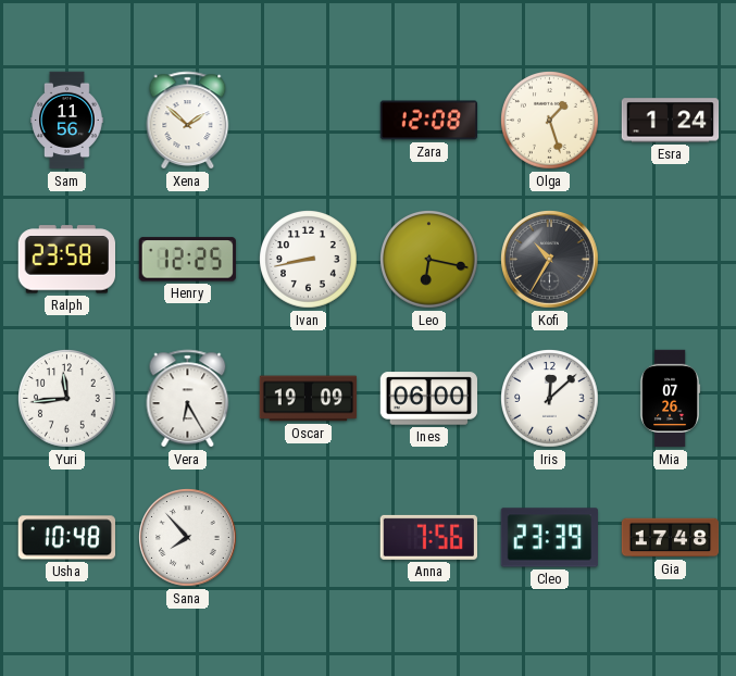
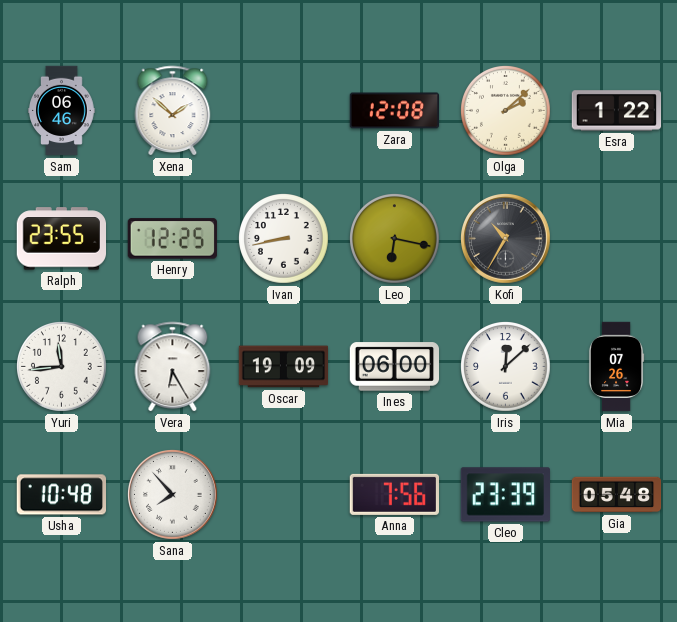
Sam: 11:56 -> 06:46 (62, 111)
Olga: 1:27 -> 2:08 (506, 111)
Esra: 1:24 -> 1:22 (617, 111)
Ralph: 23:58 -> 23:55 (61, 239)
Gia: 17:48 -> 05:48 (617, 495)
